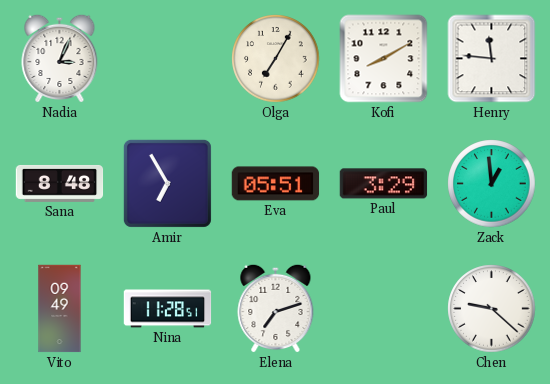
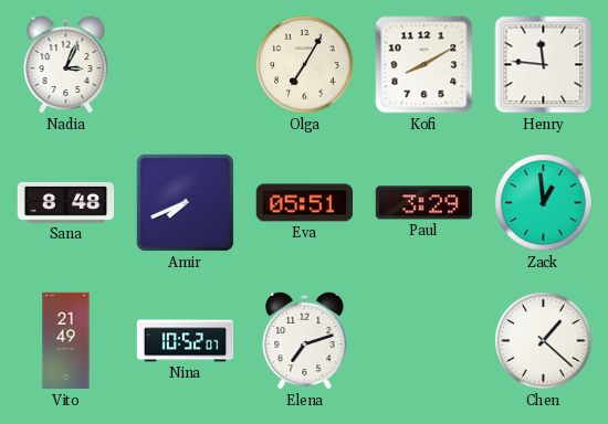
Amir: 6:55 -> 7:41 (185, 202)
Vito: 09:49 -> 21:49 (66, 341)
Nina: 11:28 -> 10:52 (186, 341)
Chen: 9:22 -> 1:22 (544, 341)
